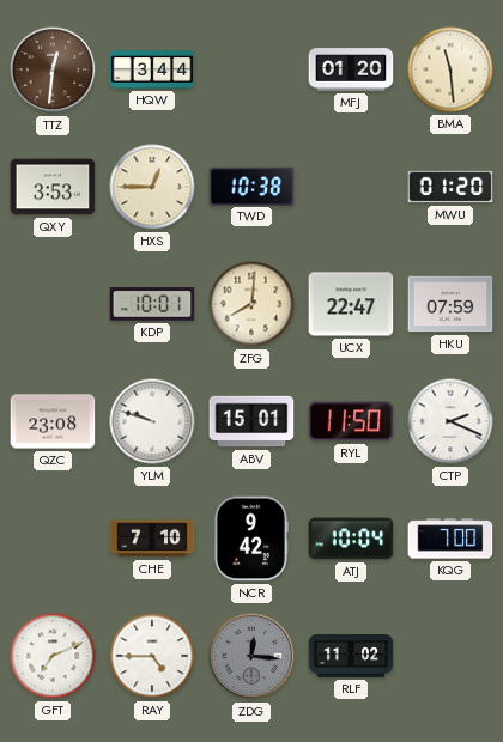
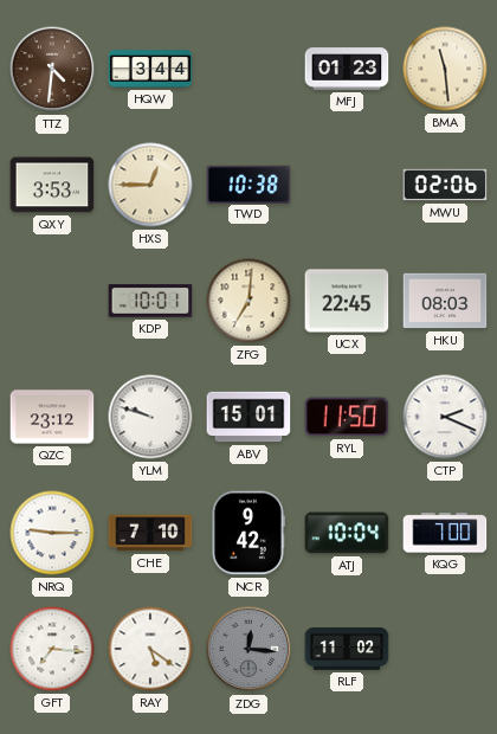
TTZ: 12:31 -> 4:31 (52, 69)
MFJ: 01:20 -> 01:23 (347, 69)
MWU: 01:20 -> 02:06 (445, 185)
ZFG: 8:01 -> 7:01 (248, 301)
UCX: 22:47 -> 22:45 (347, 301)
HKU: 07:59 -> 08:03 (445, 301)
QZC: 23:08 -> 23:12 (52, 417)
NRQ: none -> 9:15 (52, 533)
GFT: 7:11 -> 7:16 (52, 649)
RAY: 4:45 -> 5:21 (150, 649)
